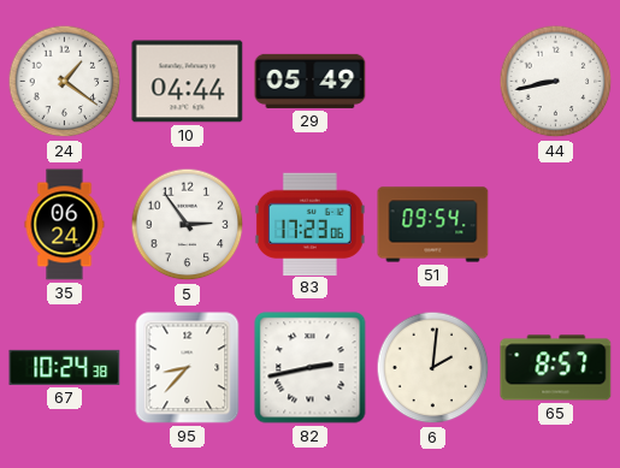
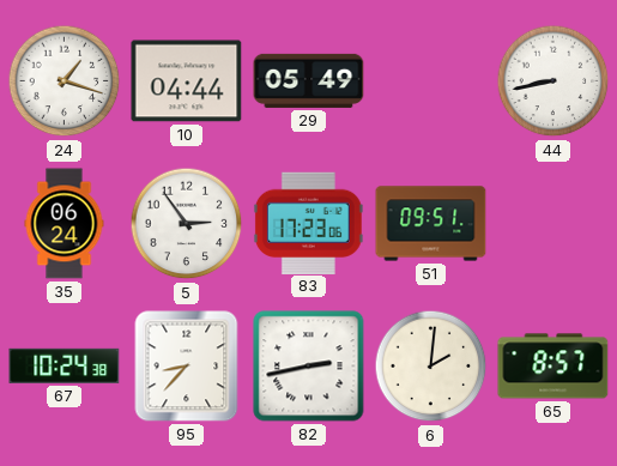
24: 1:21 -> 1:18 (65, 81)
51: 09:54 -> 09:51 (431, 224)
